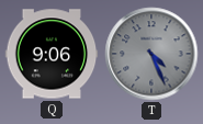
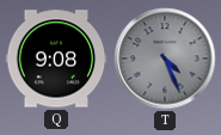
Q: 9:06 -> 9:08 (56, 59)
